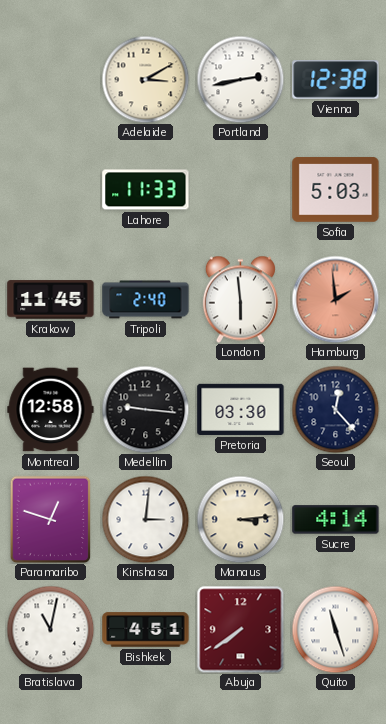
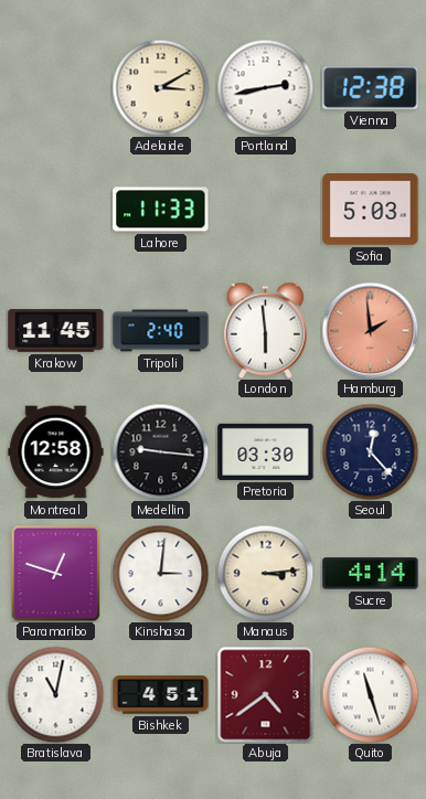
Abuja: 7:39 -> 4:39 (265, 694)
